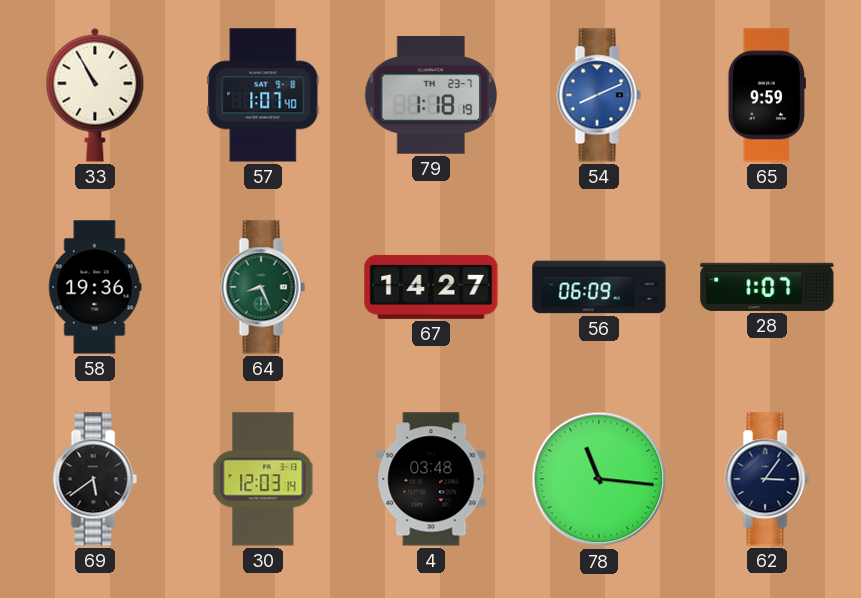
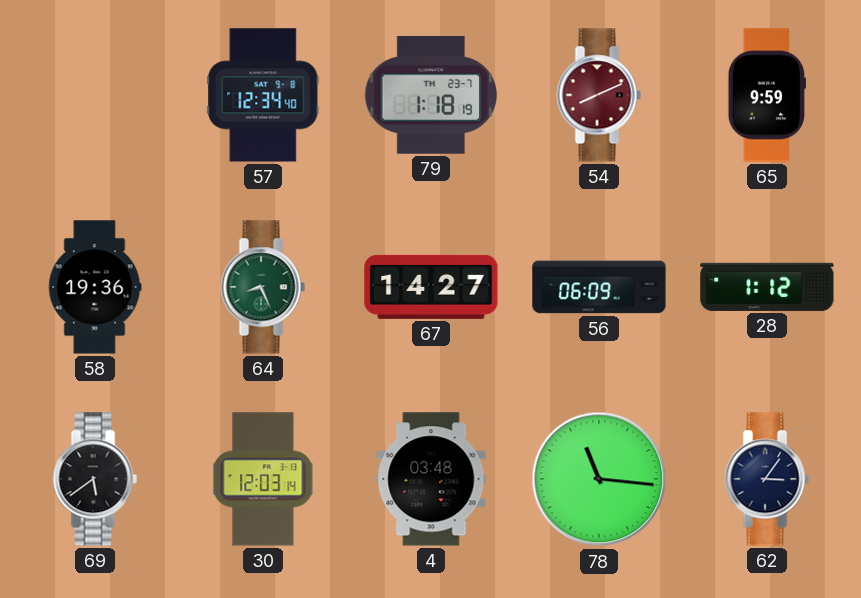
33: 10:55 -> none (95, 95)
57: 1:07 -> 12:34 (263, 95)
54 dial: blue -> burgundy (599, 95)
28: 1:07 -> 1:12 (767, 287)
